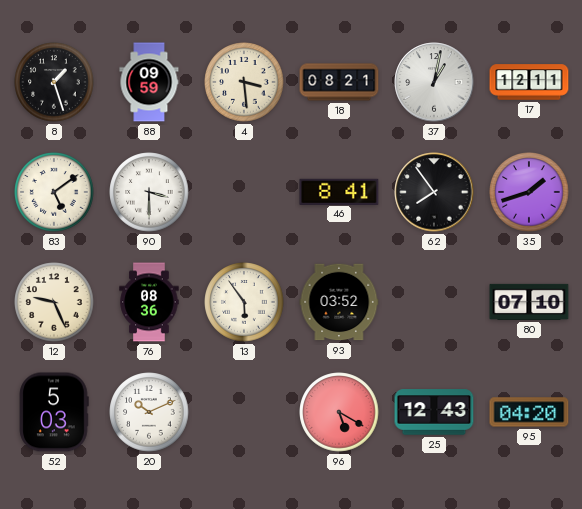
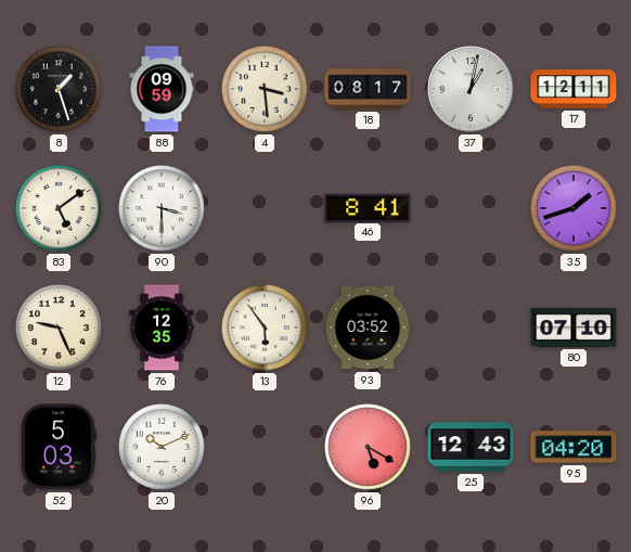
18: 08:21 -> 08:17 (368, 89)
62: 7:54 -> none (434, 192)
76: 08:36 -> 12:35 (162, 328)
